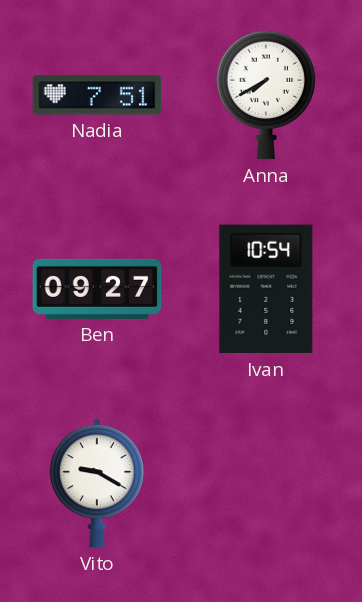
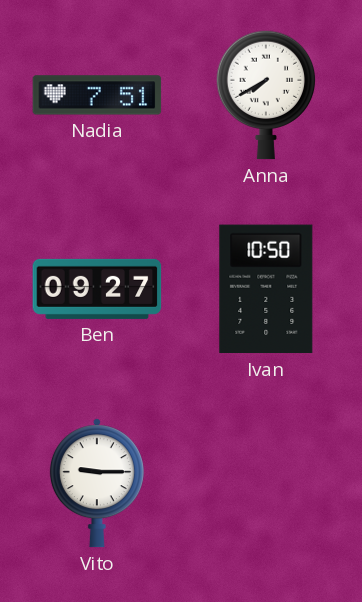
Ivan: 10:54 -> 10:50 (266, 289)
Vito: 9:20 -> 9:15 (97, 483)
